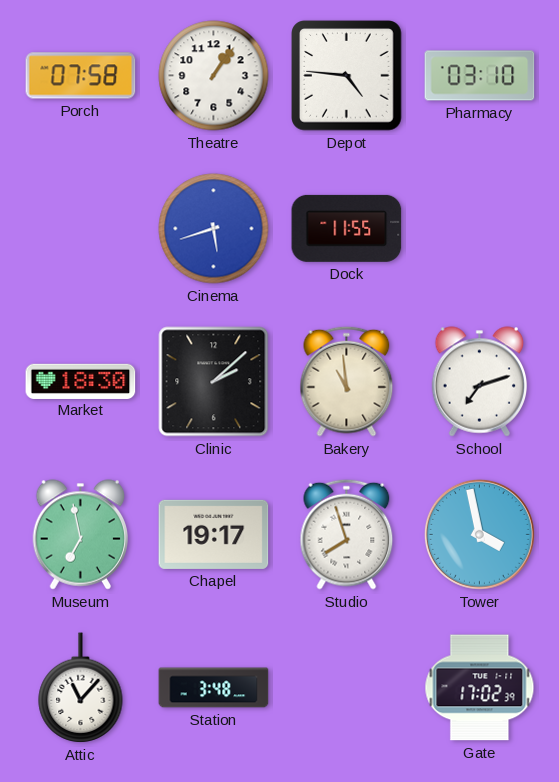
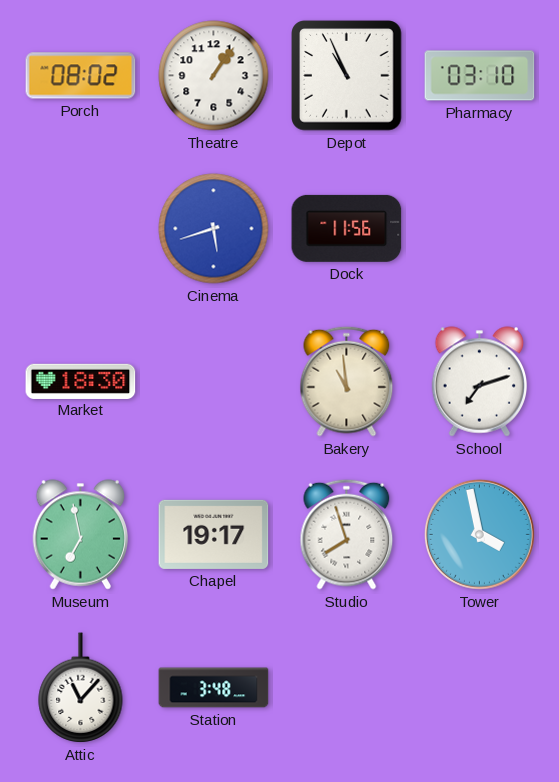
Porch: 07:58 -> 08:02 (81, 76)
Depot: 4:46 -> 10:56 (347, 76)
Dock: 11:55 -> 11:56 (347, 228)
Clinic: 2:08 -> none (214, 382)
Gate: 17:02 -> none (480, 688)
